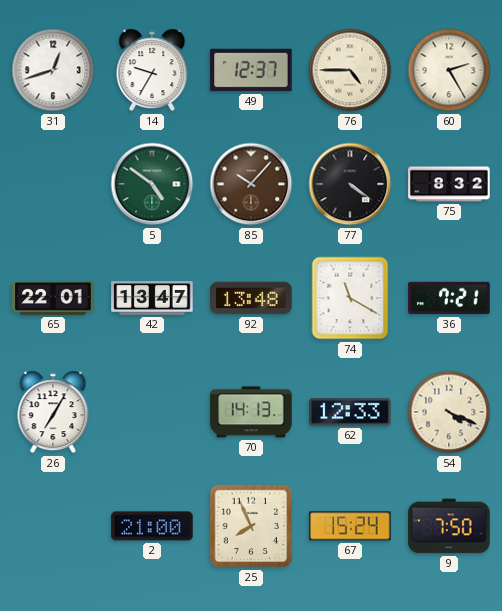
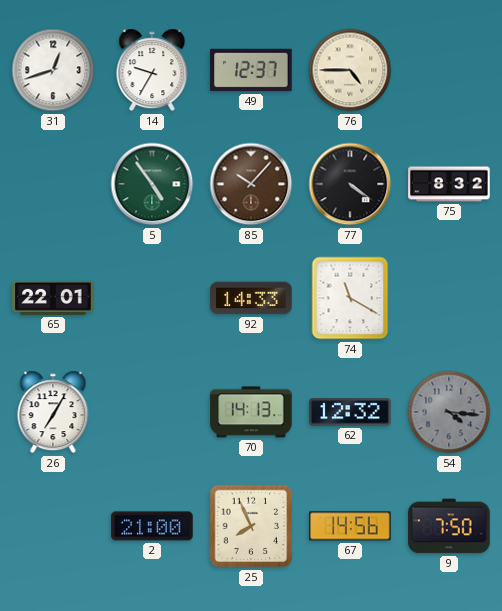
60: 2:25 -> none (449, 70)
5: 4:51 -> 4:54 (152, 184)
42: 13:47 -> none (152, 298)
92: 13:48 -> 14:33 (251, 298)
36: 7:21 -> none (449, 298)
62: 12:33 -> 12:32 (350, 412)
54: 4:19 -> 4:16 (449, 412)
54 dial: cream -> grey (449, 412)
67: 15:24 -> 14:56 (350, 526)
